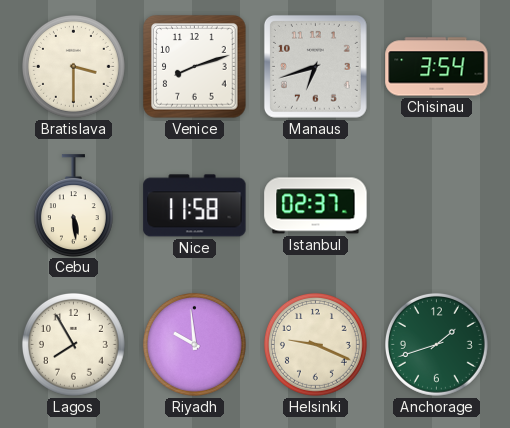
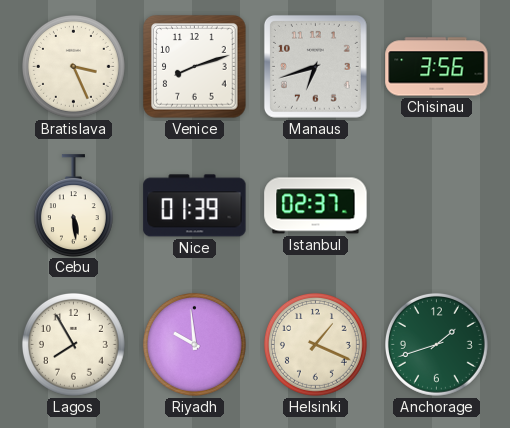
Bratislava: 3:30 -> 3:26 (73, 66)
Chisinau: 3:54 -> 3:56 (437, 67)
Nice: 11:58 -> 01:39 (195, 206)
Helsinki: 9:19 -> 1:19 (315, 344)
